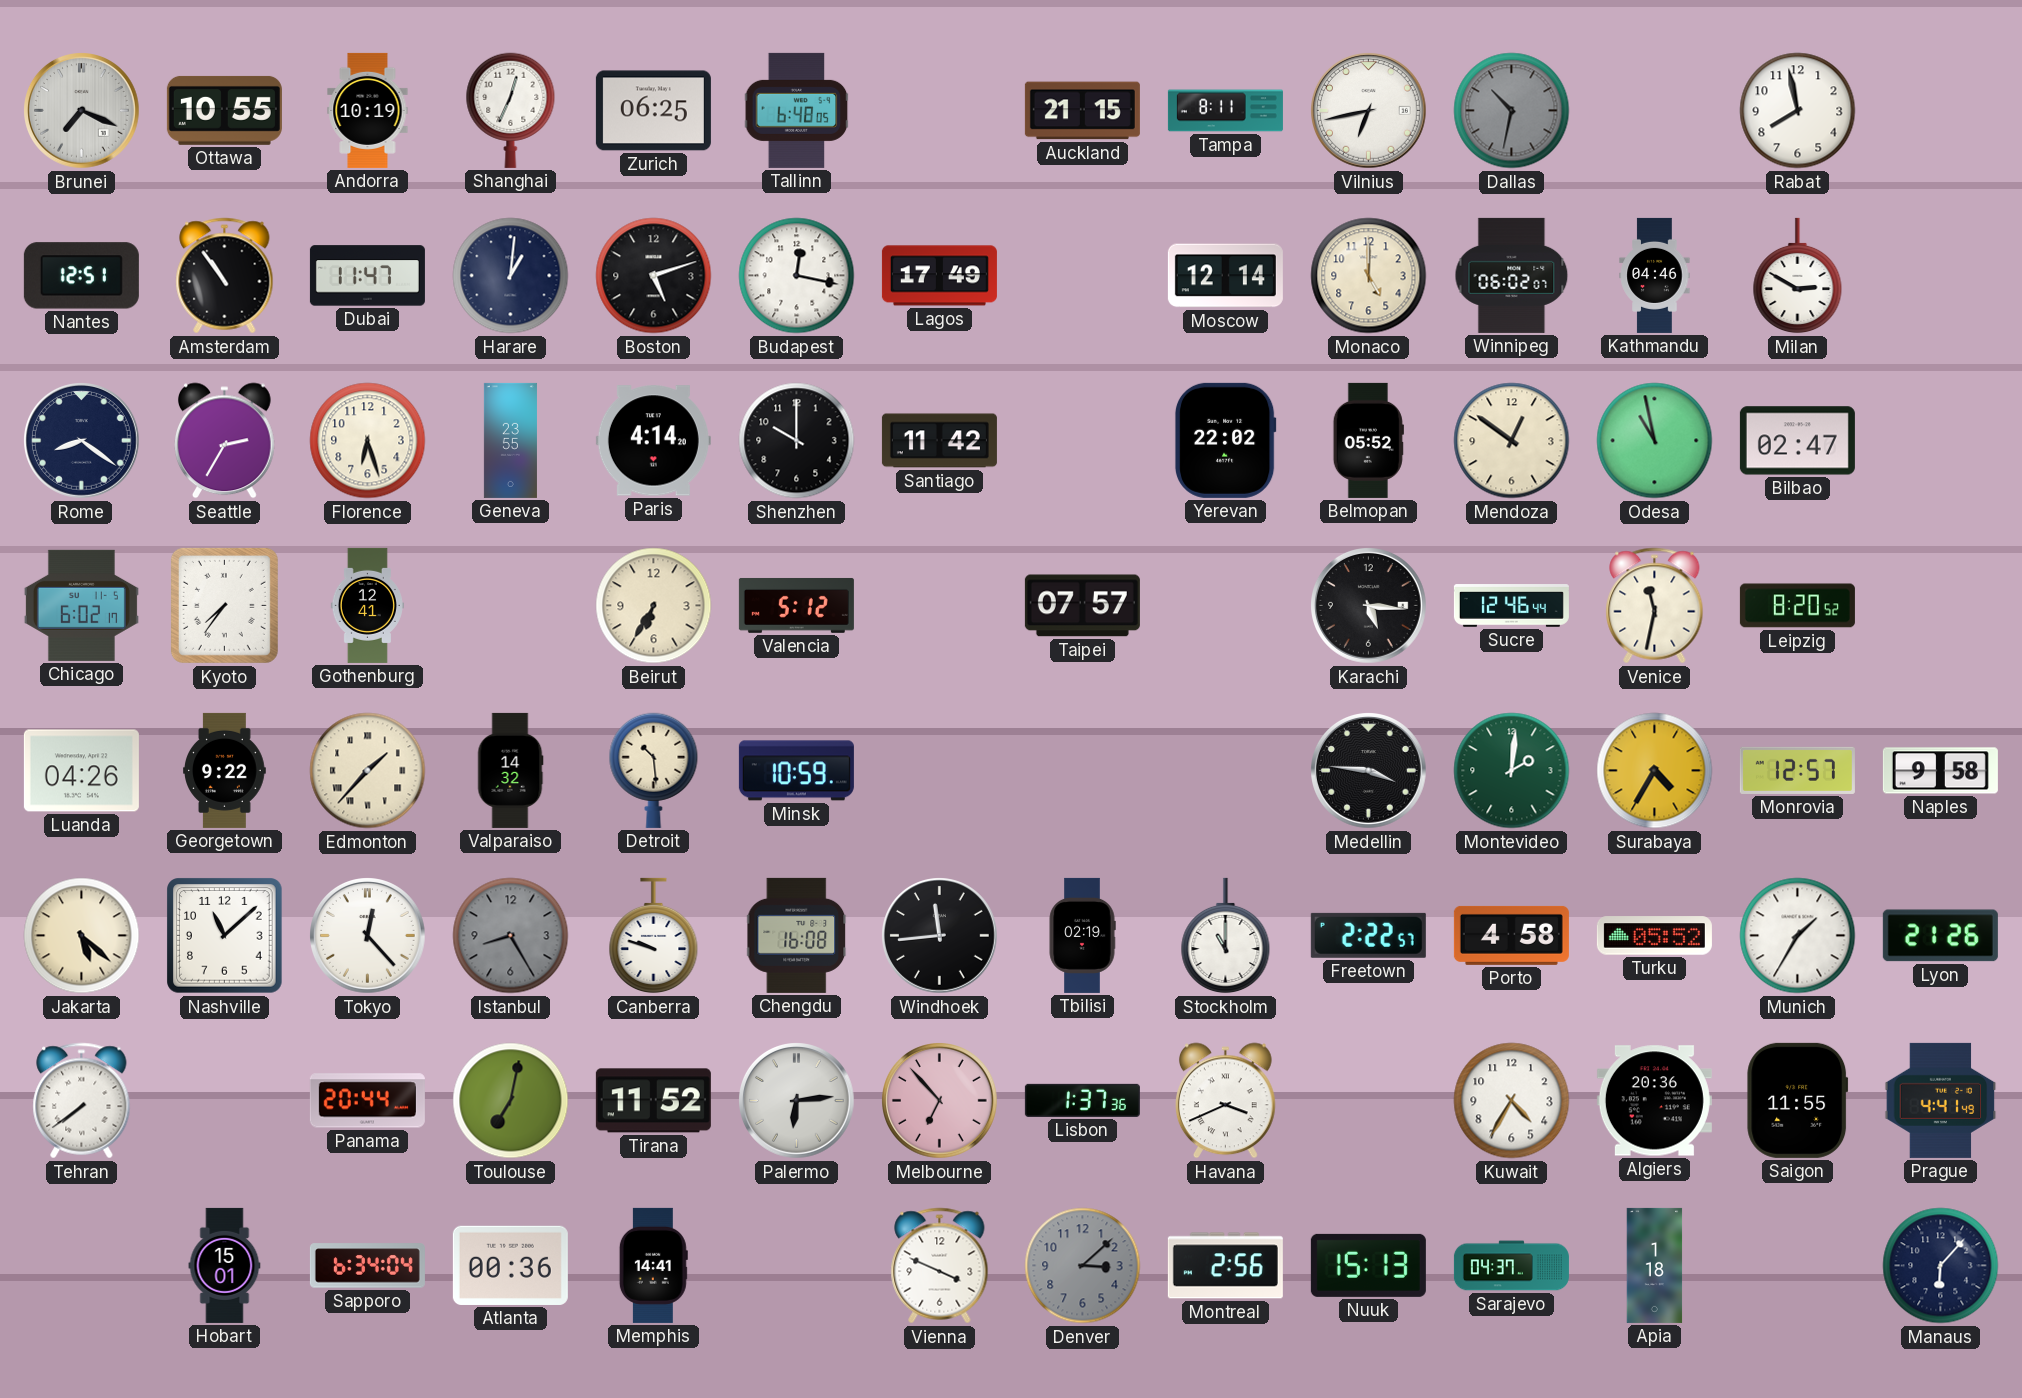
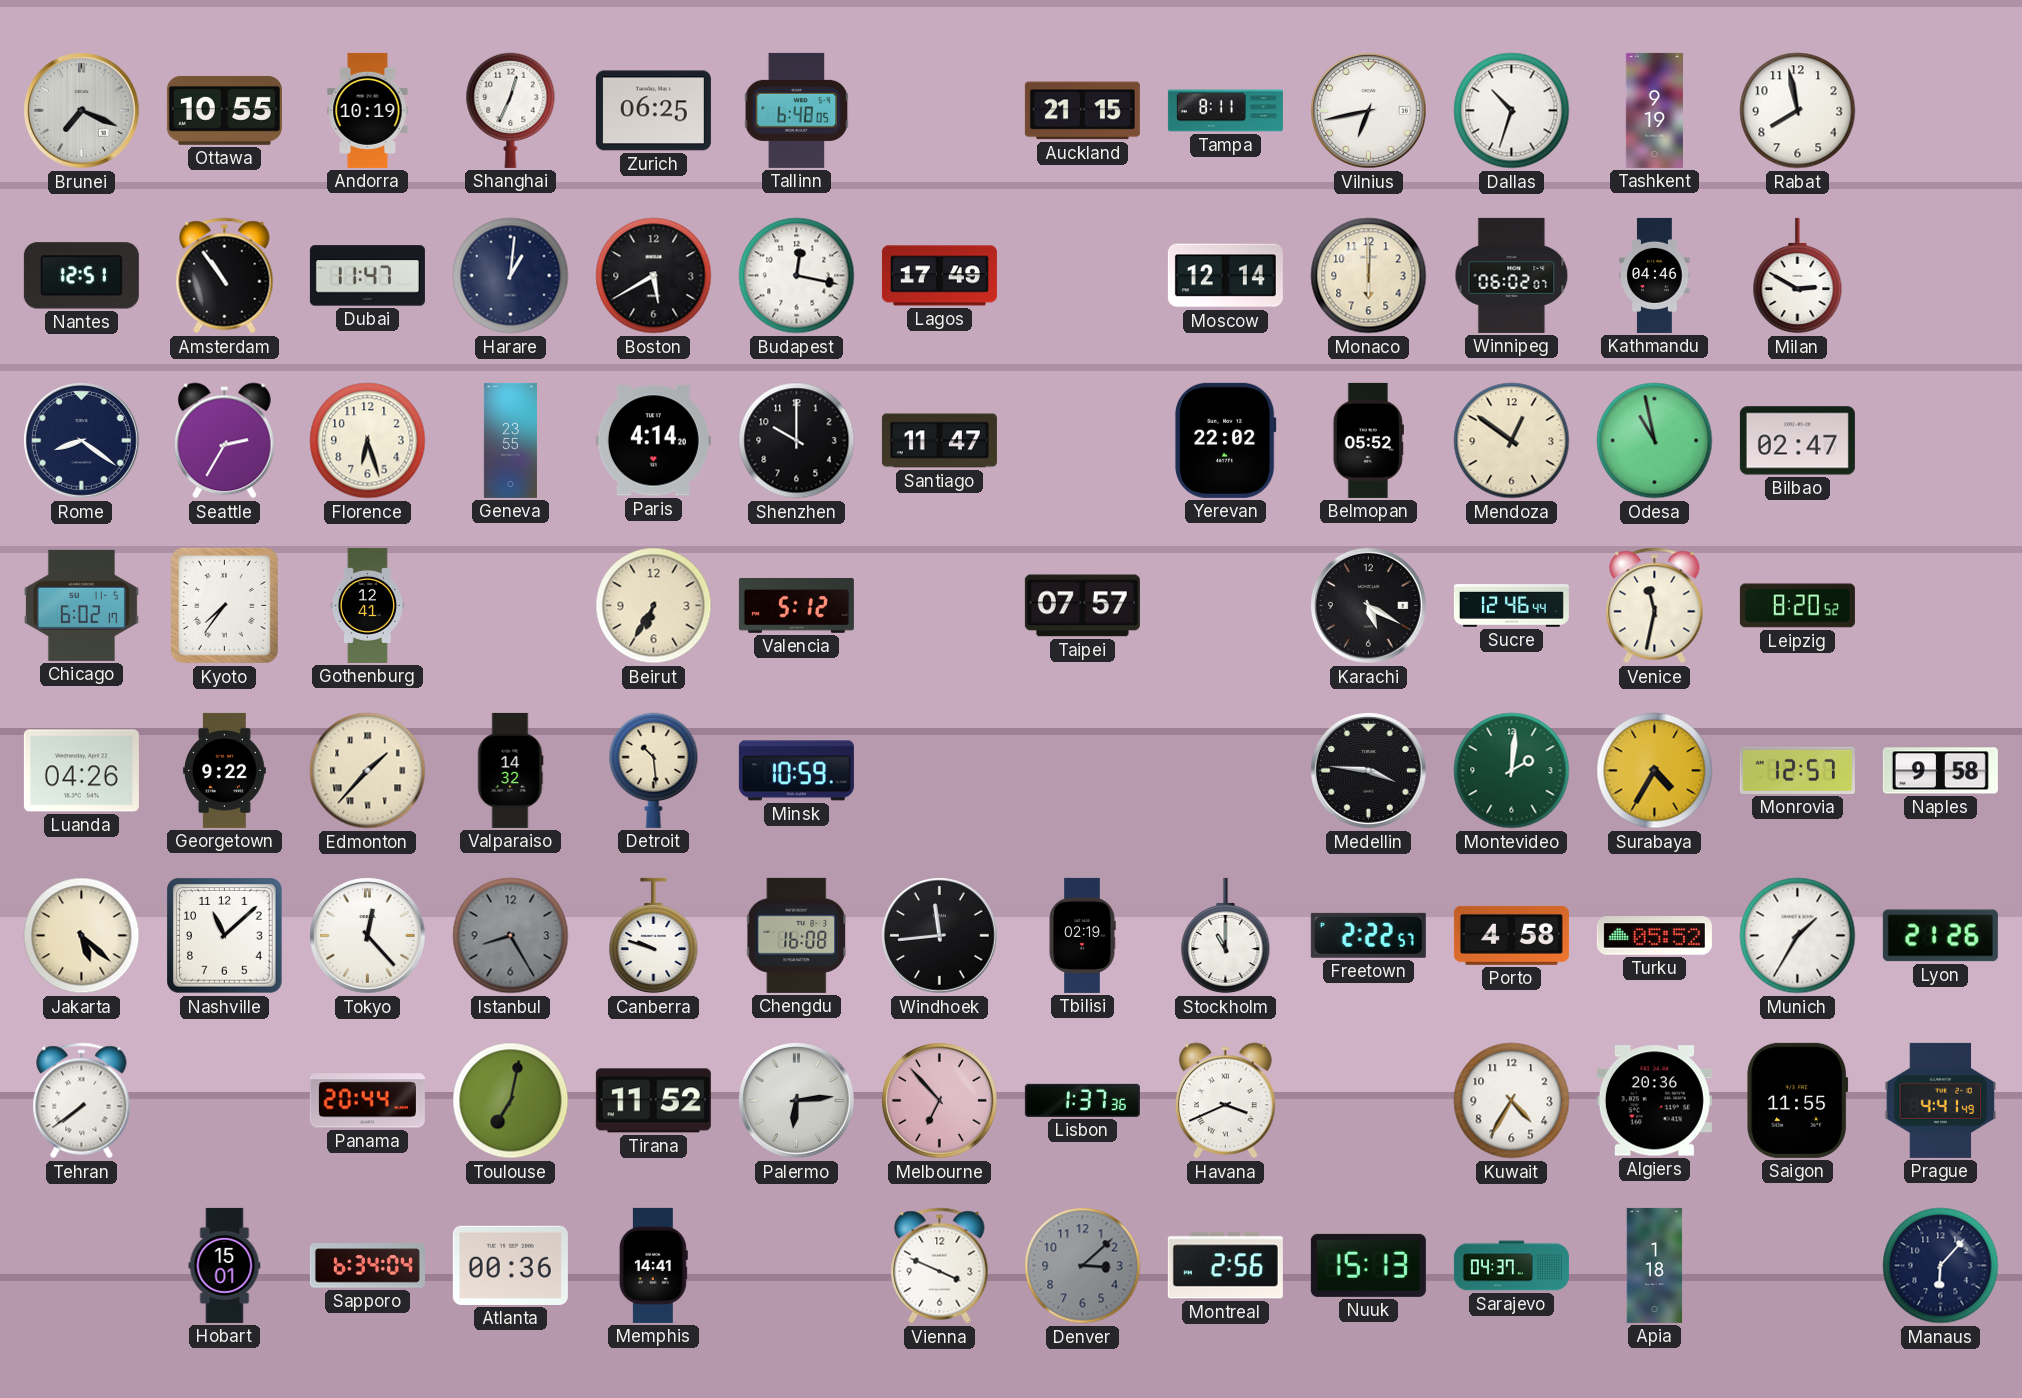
Dallas: 10:32 -> 10:33 (1512, 111)
Dallas dial: grey -> white (1512, 111)
Tashkent: none -> 9:19 (1654, 110)
Boston: 5:12 -> 5:40 (654, 276)
Monaco: 5:00 -> 6:00 (1369, 276)
Santiago: 11:42 -> 11:47 (939, 441)
Karachi: 5:16 -> 5:20 (1369, 606)
